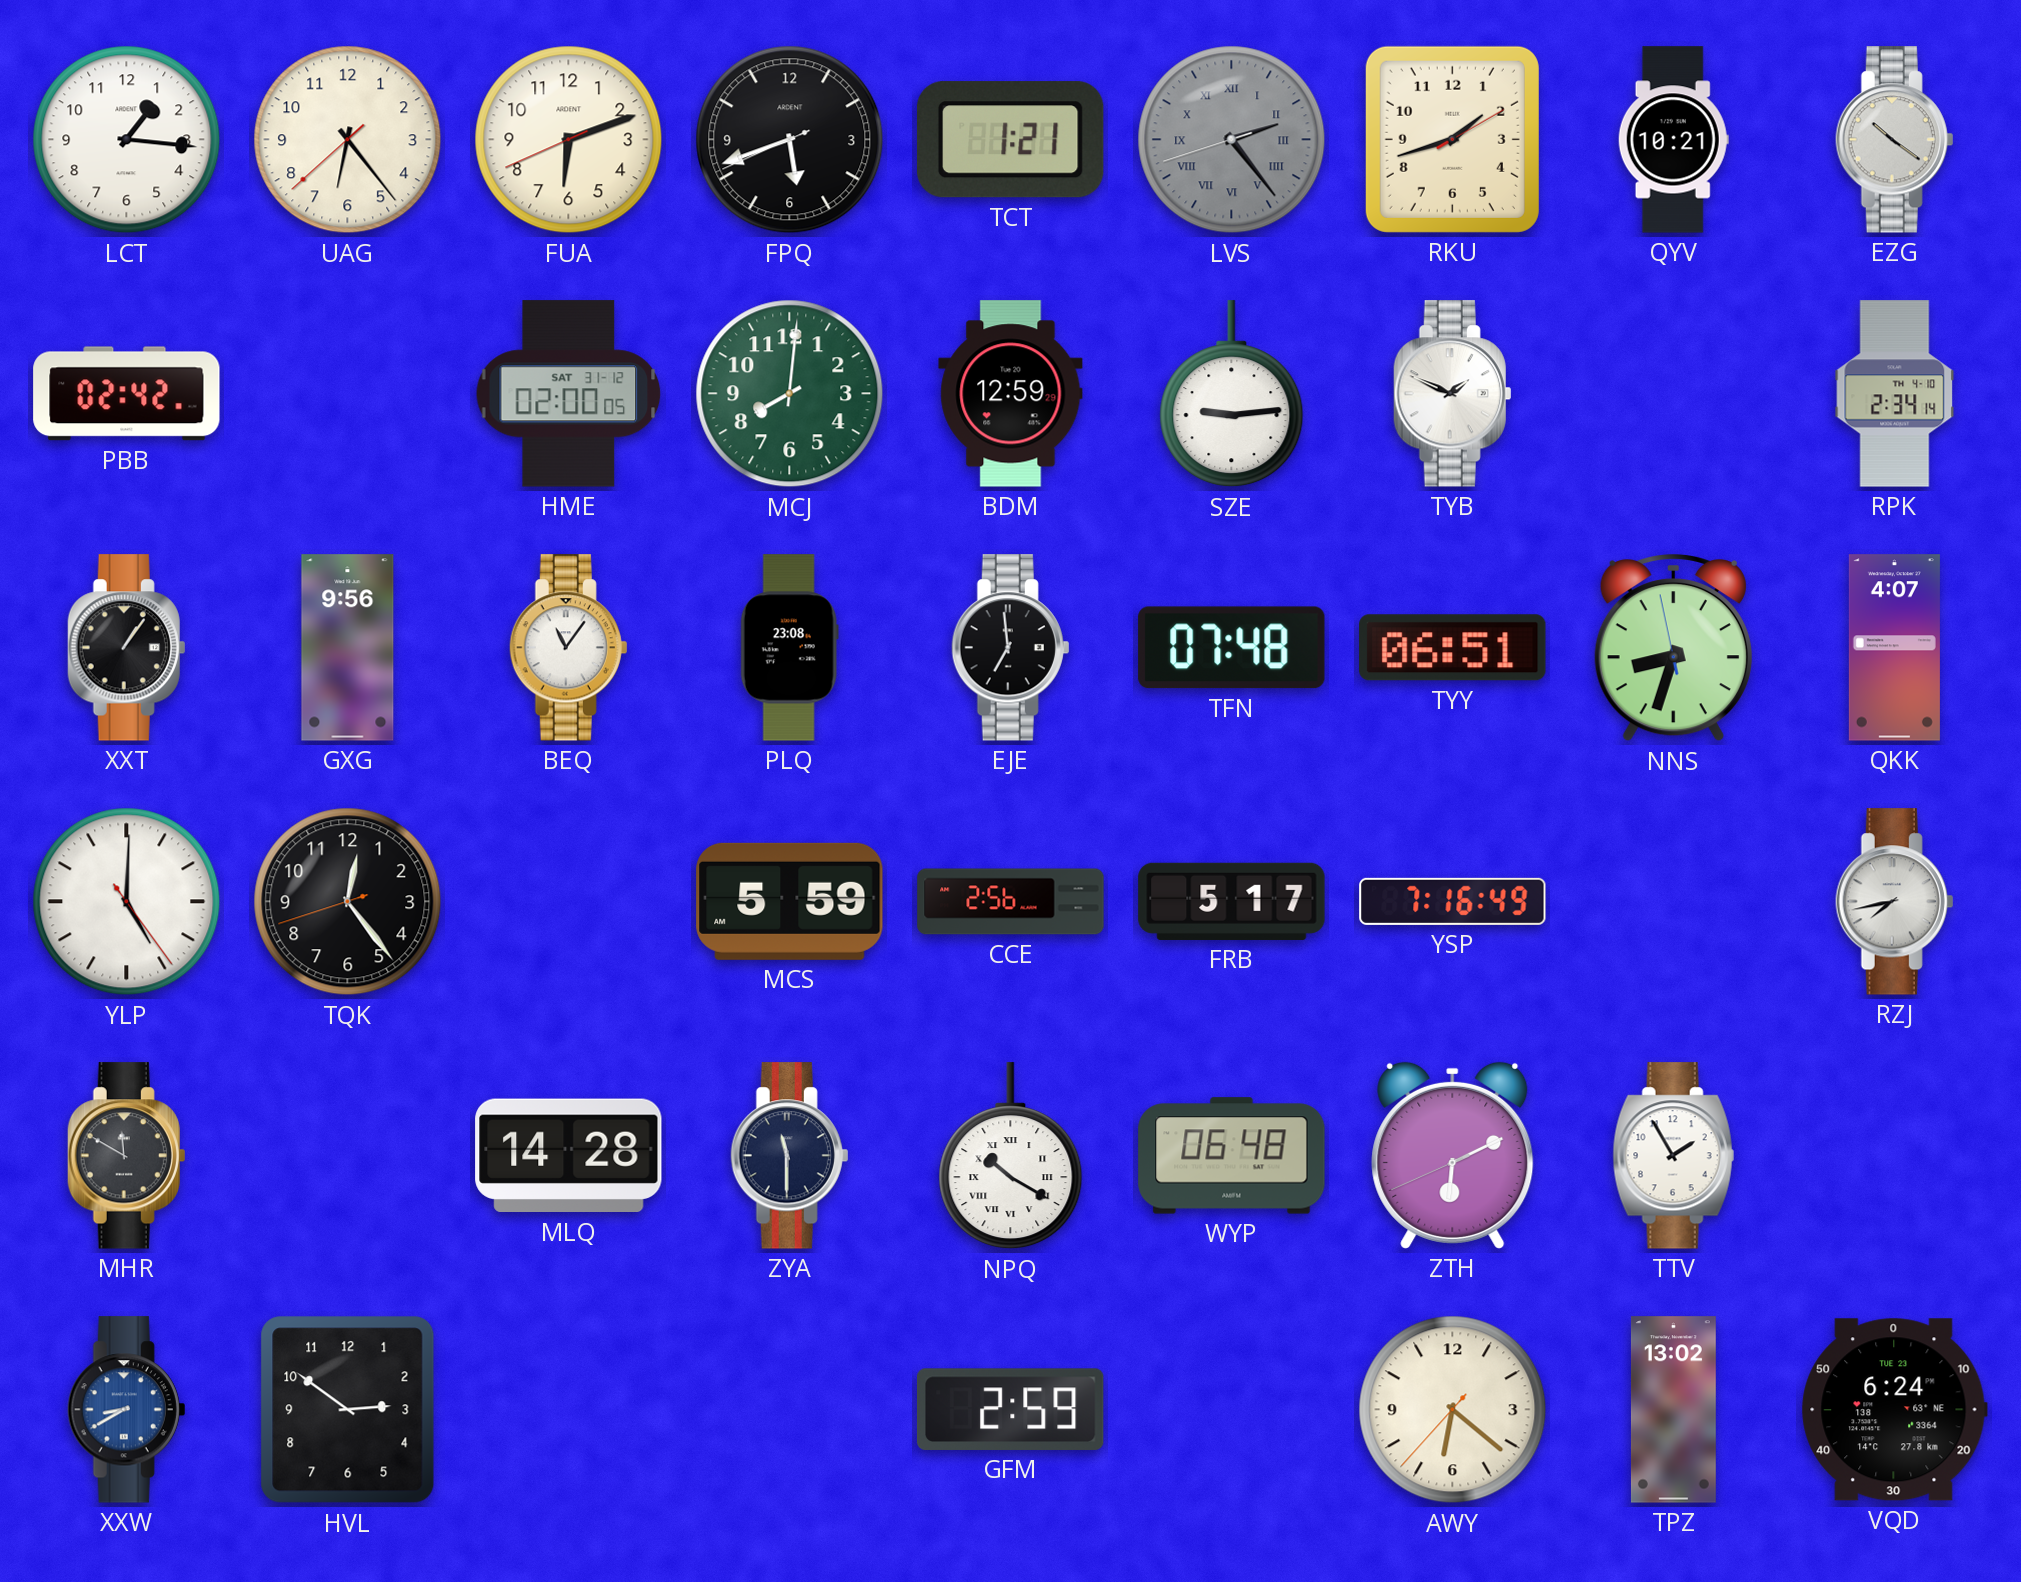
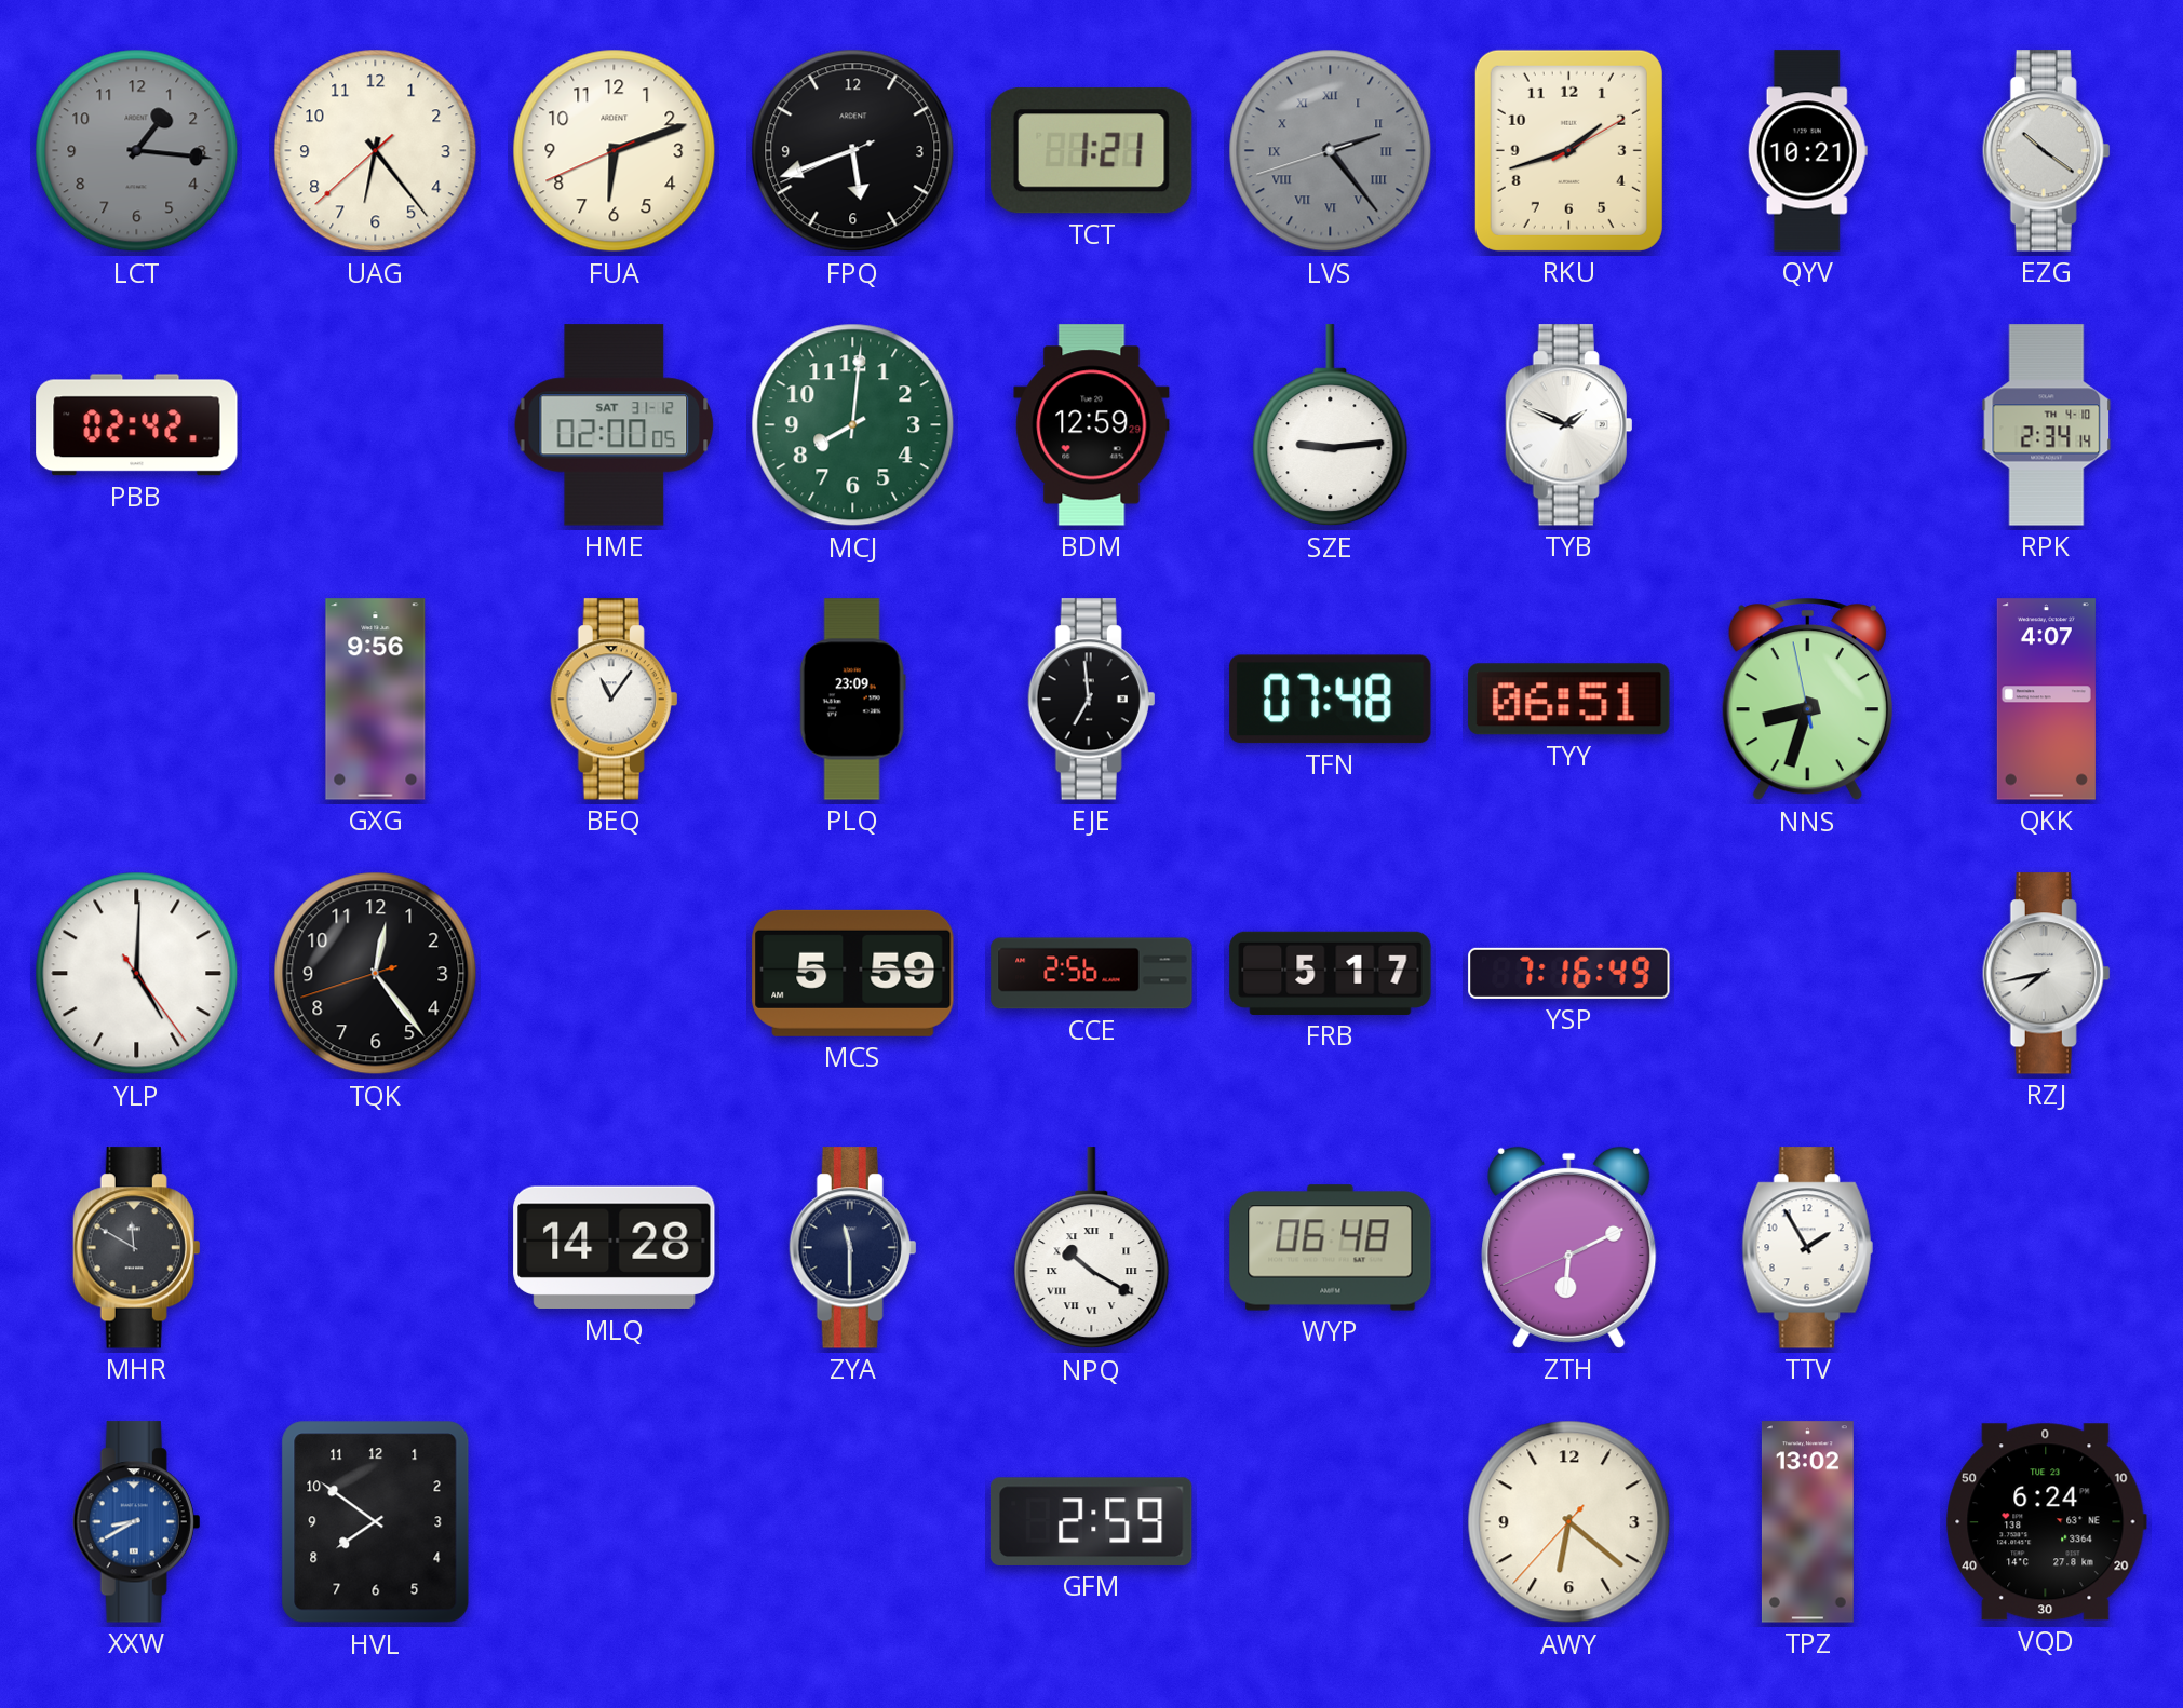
LCT dial: white -> grey (137, 151)
XXT: 1:06 -> none (127, 648)
PLQ: 23:08 -> 23:09 (852, 700)
HVL: 2:51 -> 7:51 (376, 1522)
